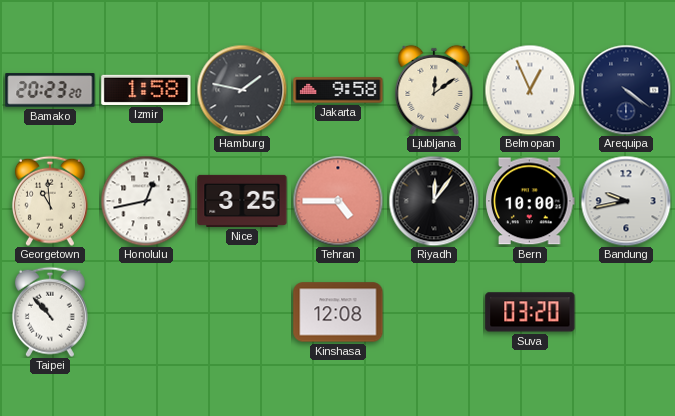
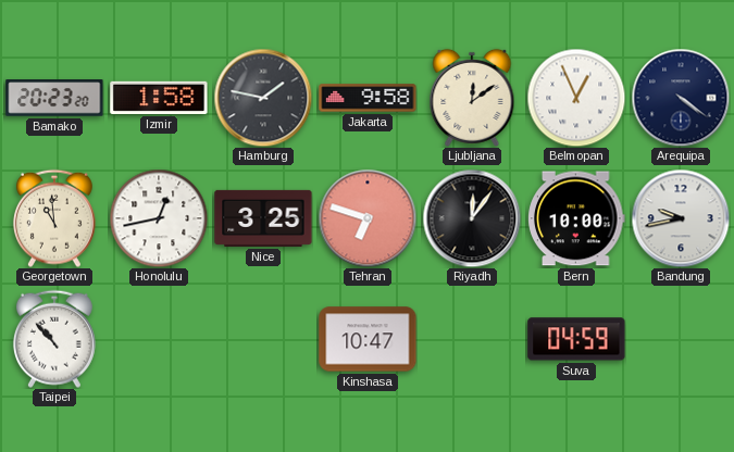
Tehran: 4:45 -> 6:48 (368, 218)
Kinshasa: 12:08 -> 10:47 (368, 339)
Suva: 03:20 -> 04:59 (576, 339)
